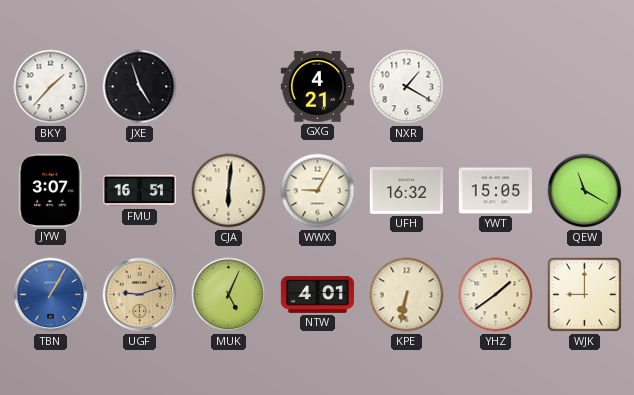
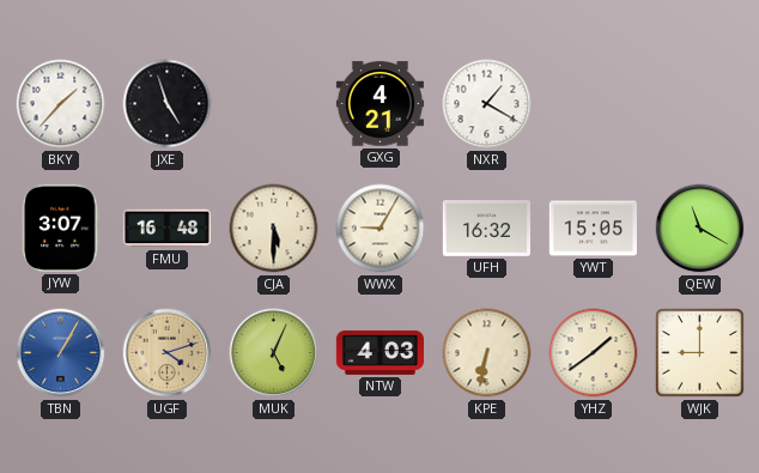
FMU: 16:51 -> 16:48 (166, 229)
CJA: 6:01 -> 5:30 (274, 229)
UGF: 9:12 -> 4:12 (168, 353)
NTW: 4:01 -> 4:03 (380, 352)
